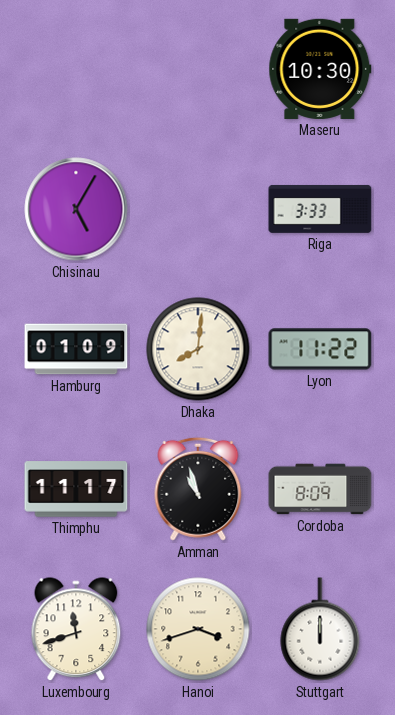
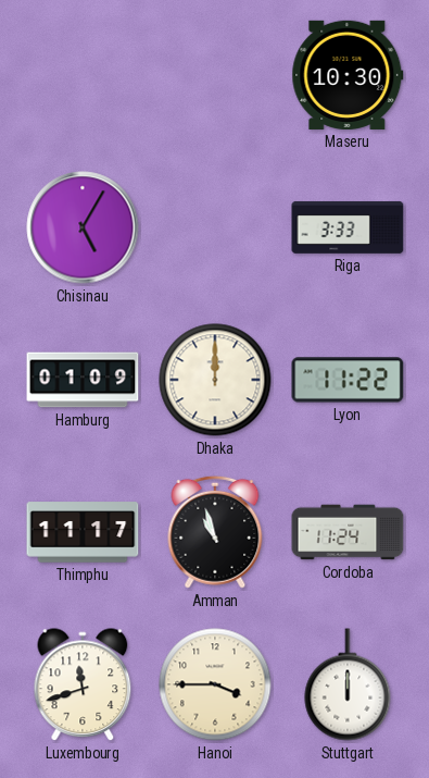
Dhaka: 8:01 -> 12:00 (215, 380)
Cordoba: 8:09 -> 11:24 (348, 532)
Hanoi: 3:42 -> 3:45 (215, 684)
